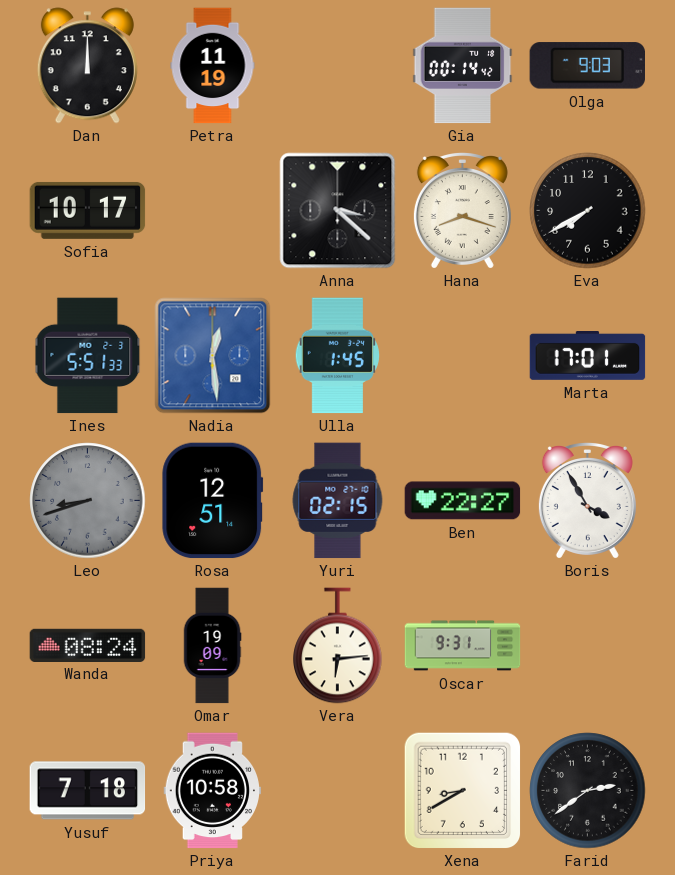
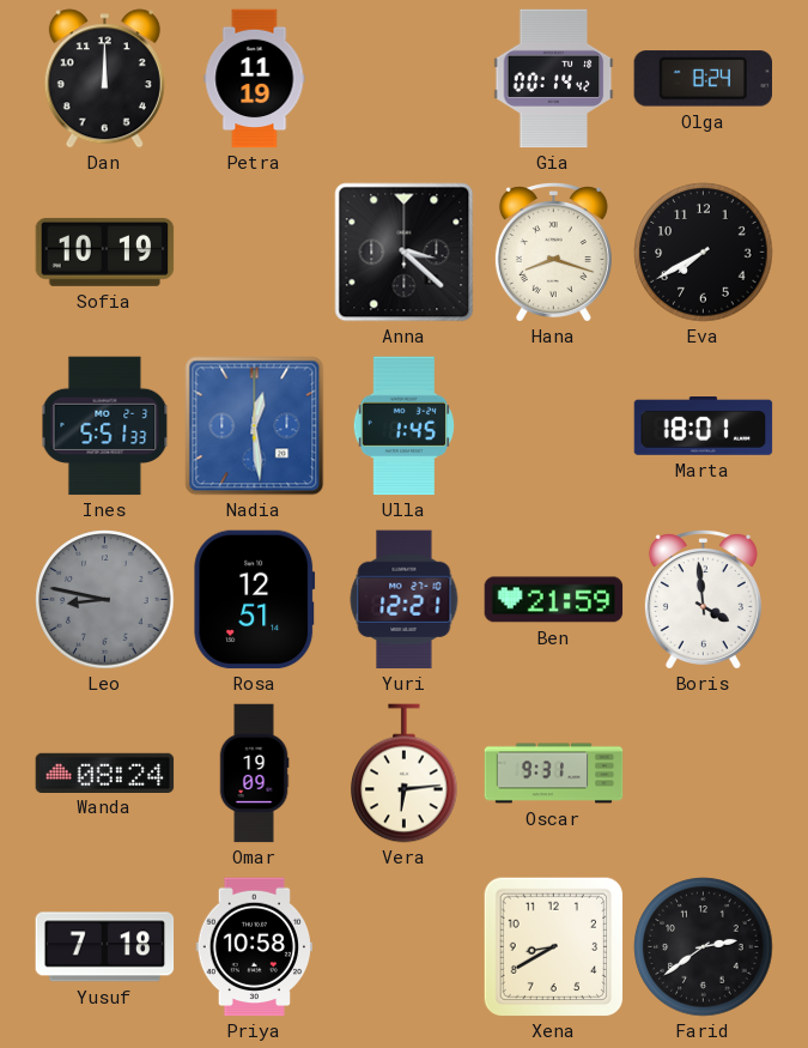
Olga: 9:03 -> 8:24 (703, 79)
Sofia: 10:17 -> 10:19 (105, 252)
Marta: 17:01 -> 18:01 (704, 426)
Leo: 8:42 -> 8:47 (105, 600)
Yuri: 02:15 -> 12:21 (405, 600)
Ben: 22:27 -> 21:59 (554, 600)
Boris: 3:55 -> 3:59 (703, 600)
